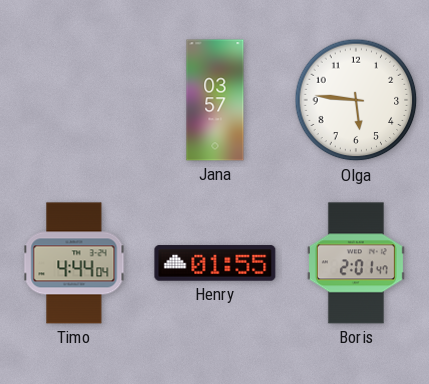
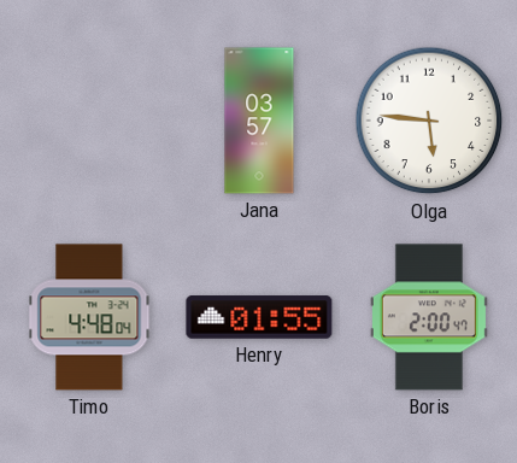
Timo: 4:44 -> 4:48 (89, 317)
Boris: 2:01 -> 2:00 (429, 317)
